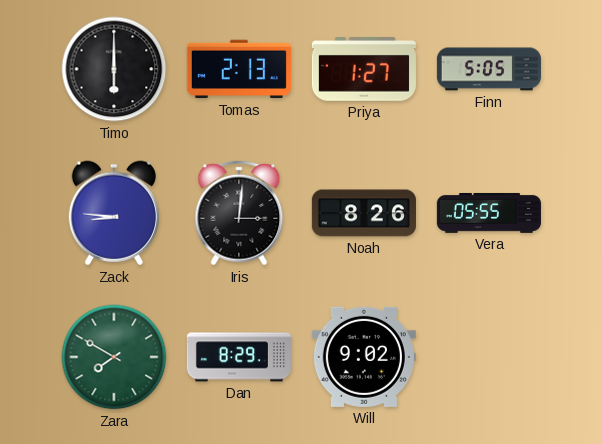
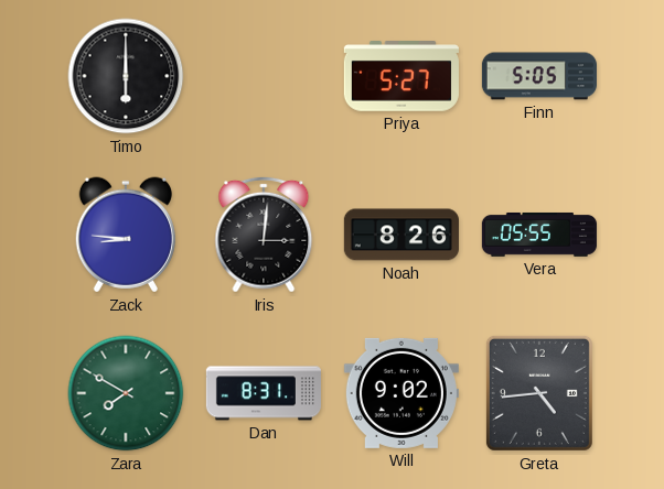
Tomas: 2:13 -> none (239, 69)
Priya: 1:27 -> 5:27 (401, 77)
Dan: 8:29 -> 8:31 (264, 393)
Greta: none -> 4:44 (539, 393)
